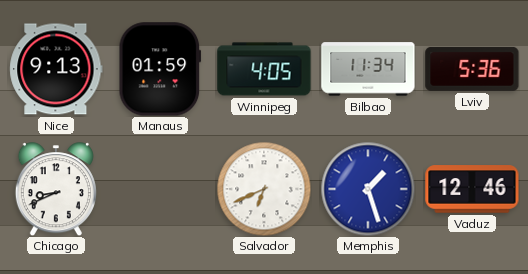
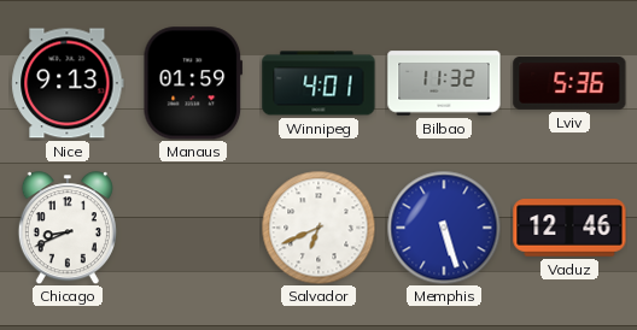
Winnipeg: 4:05 -> 4:01 (318, 83)
Bilbao: 11:34 -> 11:32 (444, 83)
Memphis: 1:27 -> 5:27 (444, 228)
